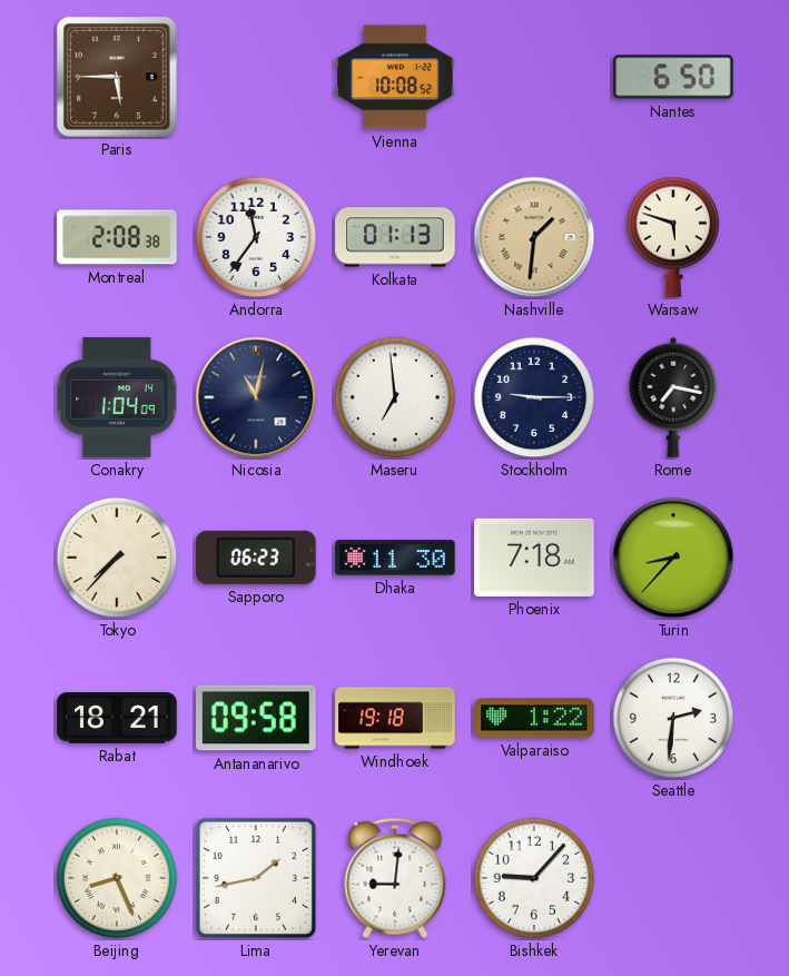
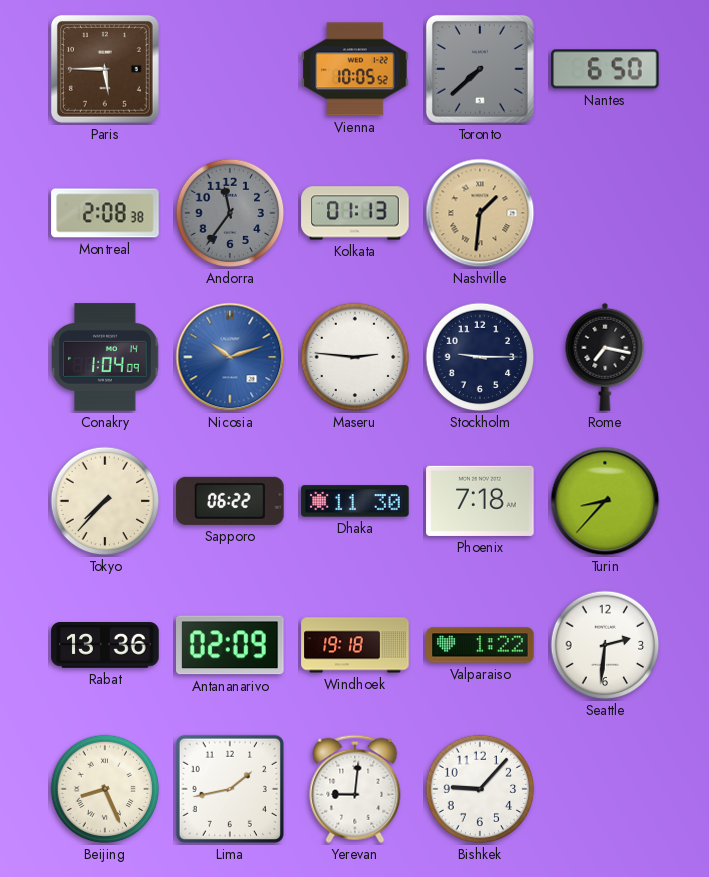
Vienna: 10:08 -> 10:05 (355, 69)
Toronto: none -> 7:38 (480, 69)
Andorra dial: white -> grey (230, 213)
Warsaw: 5:48 -> none (672, 237)
Nicosia: 11:02 -> 10:12 (230, 357)
Nicosia dial: navy -> blue (230, 357)
Maseru: 6:59 -> 2:46 (355, 357)
Sapporo: 06:23 -> 06:22 (230, 501)
Rabat: 18:21 -> 13:36 (105, 646)
Antananarivo: 09:58 -> 02:09 (231, 645)
